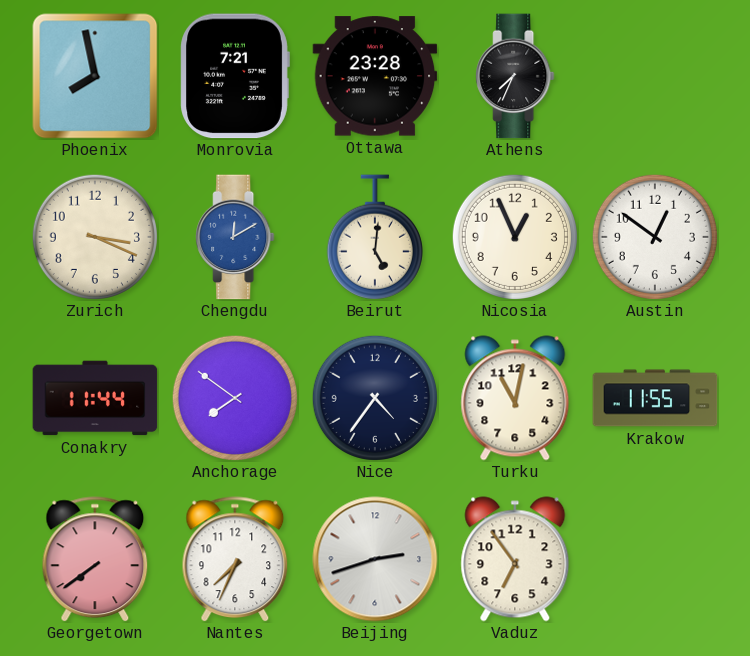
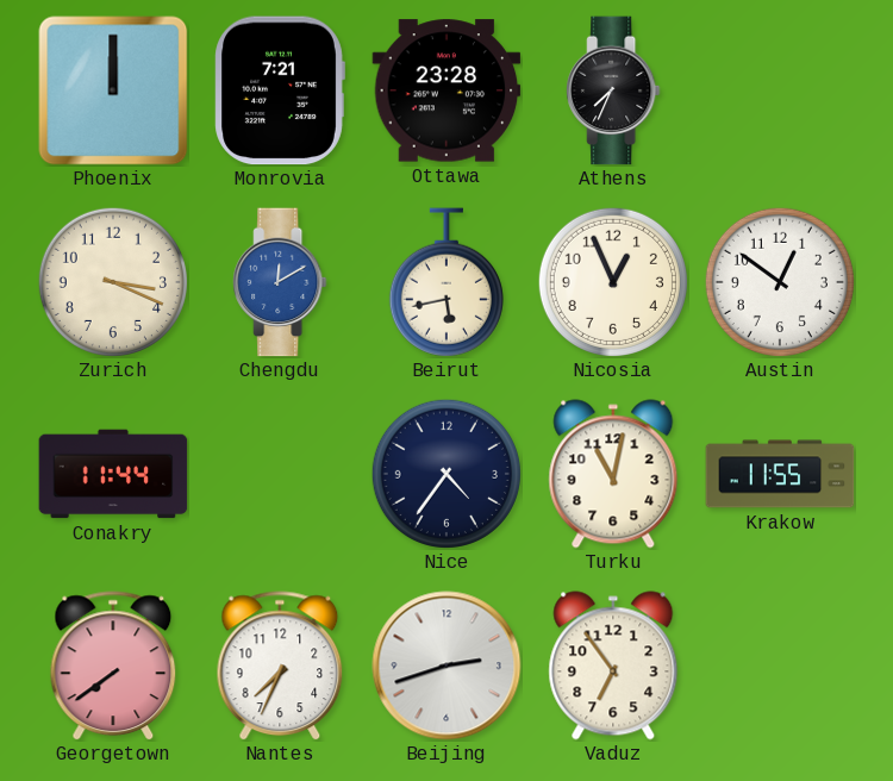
Phoenix: 7:58 -> 12:00 (113, 90)
Beirut: 5:01 -> 5:43 (447, 282)
Anchorage: 7:51 -> none (235, 398)
